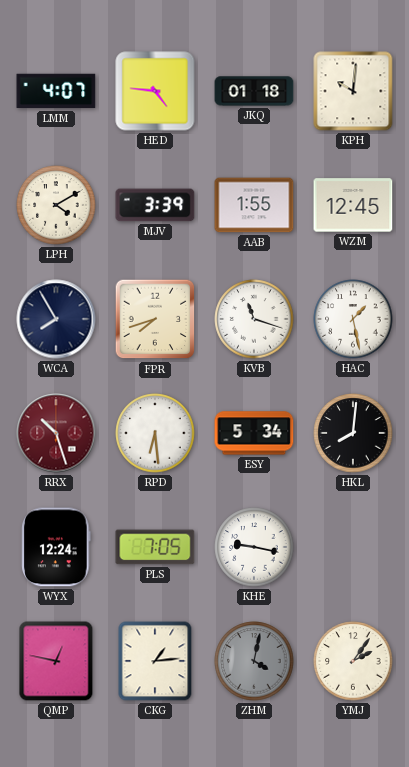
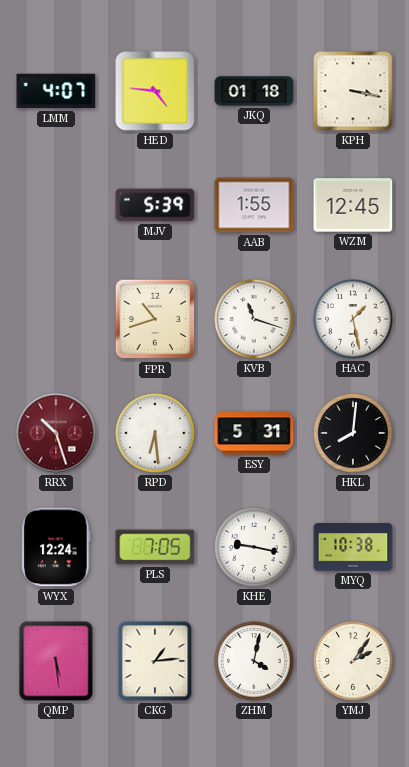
KPH: 10:01 -> 3:17 (353, 91)
LPH: 4:10 -> none (56, 205)
MJV: 3:39 -> 5:39 (155, 205)
WCA: 7:55 -> none (56, 319)
FPR: 7:42 -> 10:42 (155, 319)
ESY: 5:34 -> 5:31 (254, 433)
MYQ: none -> 10:38 (353, 547)
QMP: 12:47 -> 5:29 (56, 661)
ZHM dial: grey -> white (254, 661)
